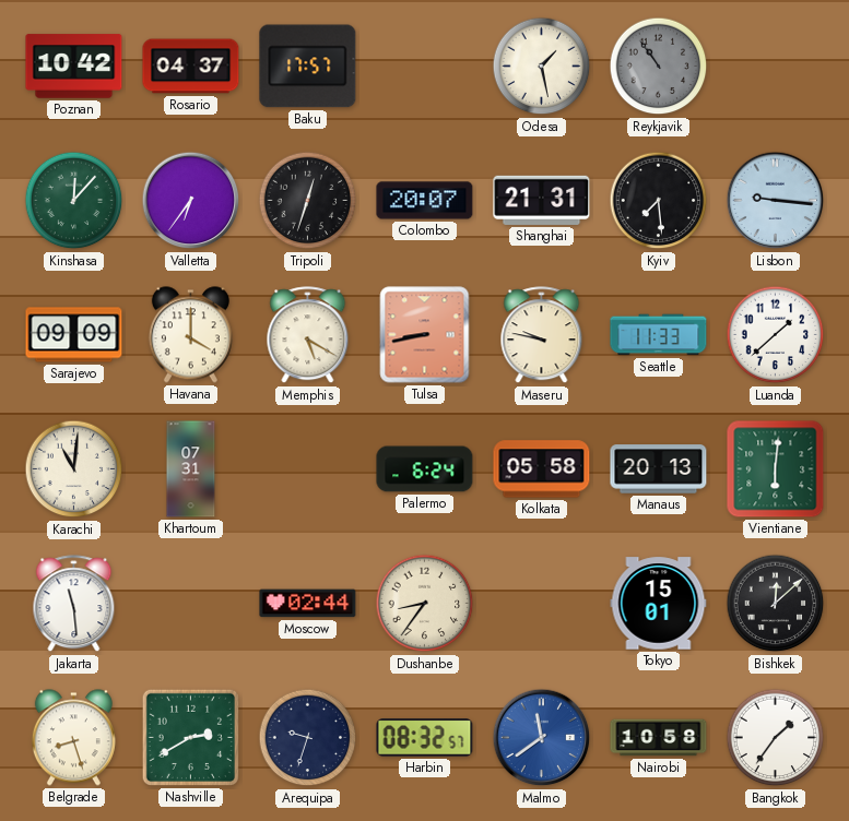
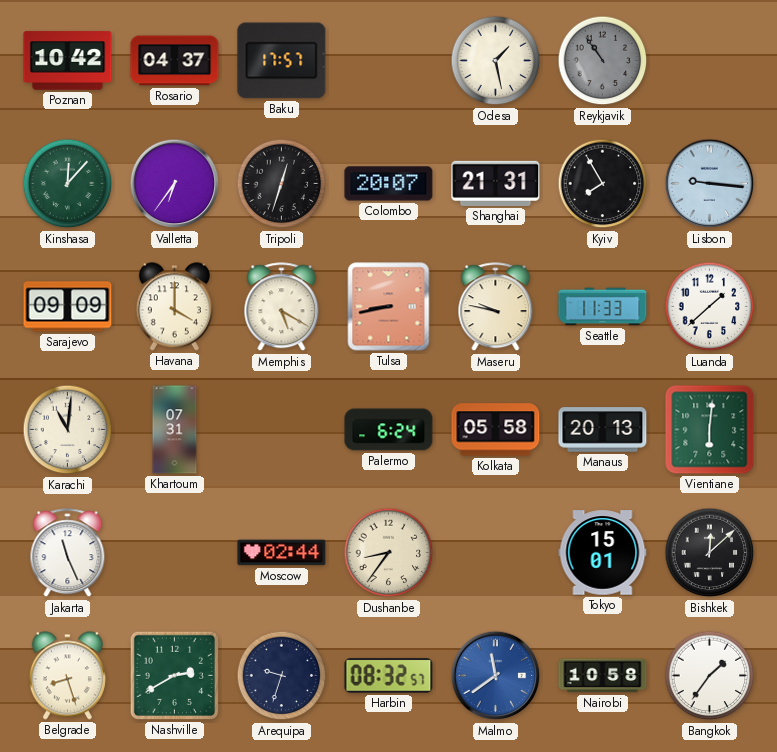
Kyiv: 7:29 -> 7:55 (603, 184)
Jakarta: 11:29 -> 11:26 (68, 553)
